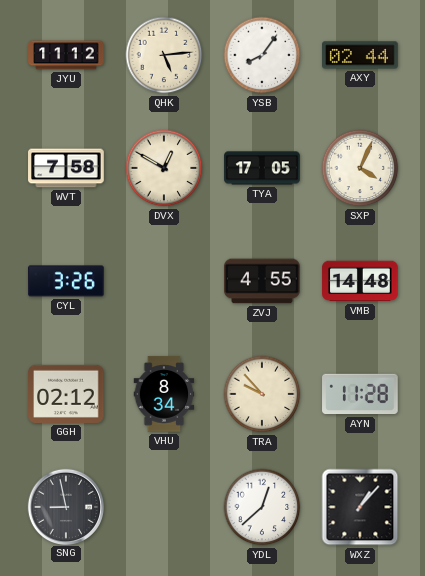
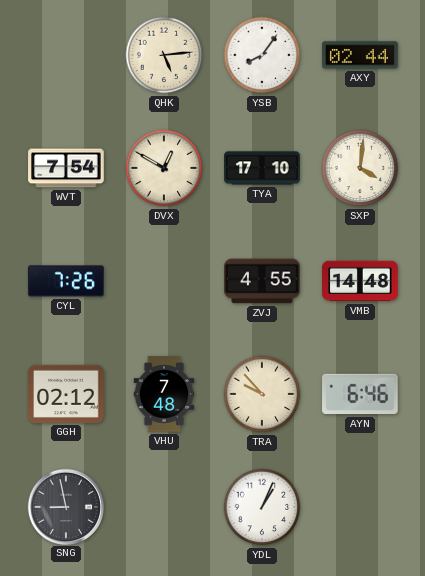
JYU: 11:12 -> none (66, 55)
WVT: 7:58 -> 7:54 (66, 168)
TYA: 17:05 -> 17:10 (262, 168)
SXP: 4:04 -> 4:01 (360, 168)
CYL: 3:26 -> 7:26 (66, 281)
VHU: 8:34 -> 7:48 (164, 394)
AYN: 11:28 -> 6:46 (360, 394)
YDL: 12:38 -> 1:04 (262, 507)
WXZ: 1:07 -> none (360, 507)
